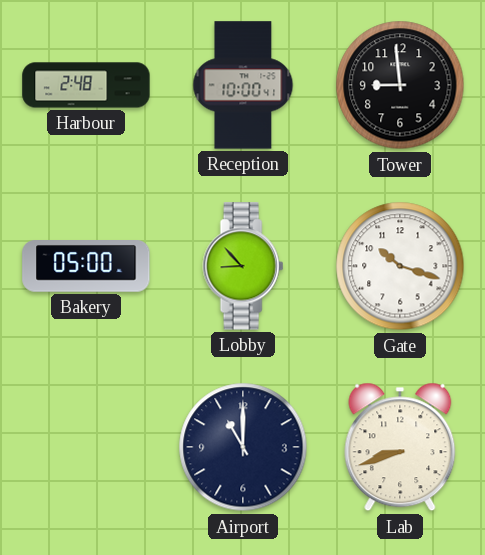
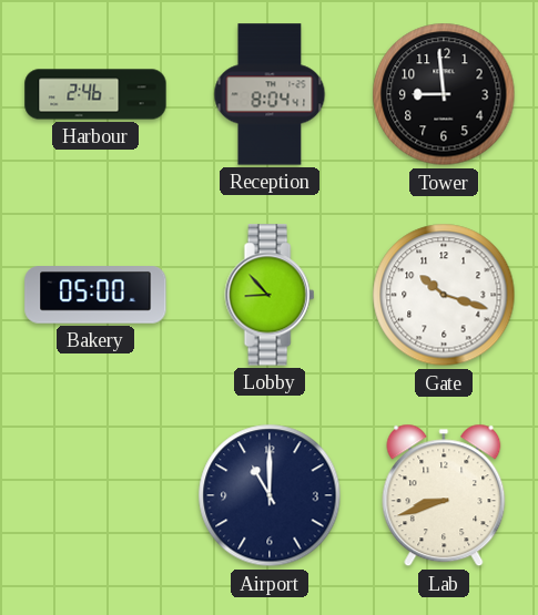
Harbour: 2:48 -> 2:46 (95, 94)
Reception: 10:00 -> 8:04 (270, 94)
